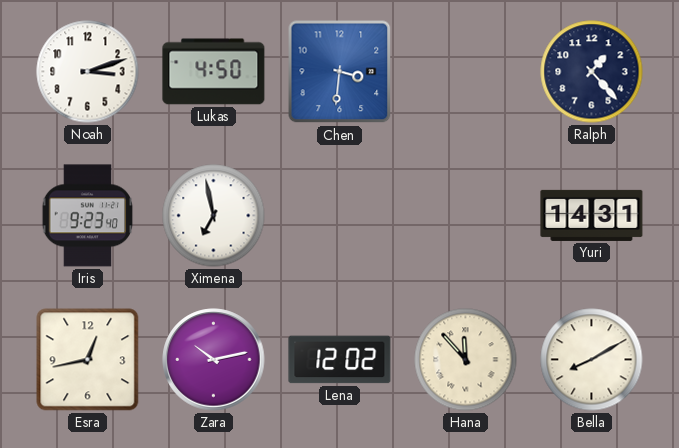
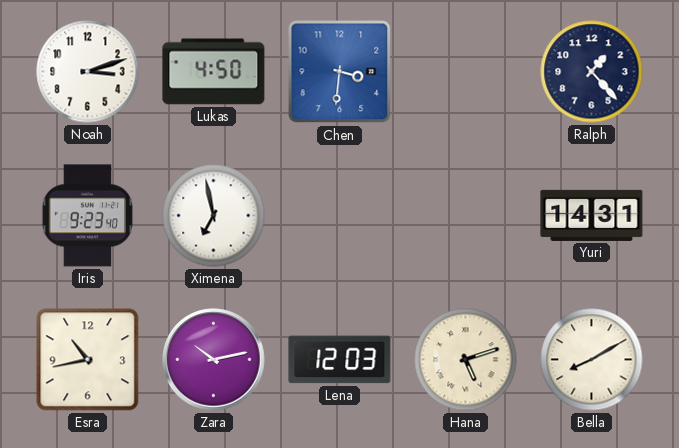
Esra: 12:43 -> 10:43 (88, 360)
Lena: 12:02 -> 12:03 (340, 360)
Hana: 11:53 -> 5:12 (466, 360)
